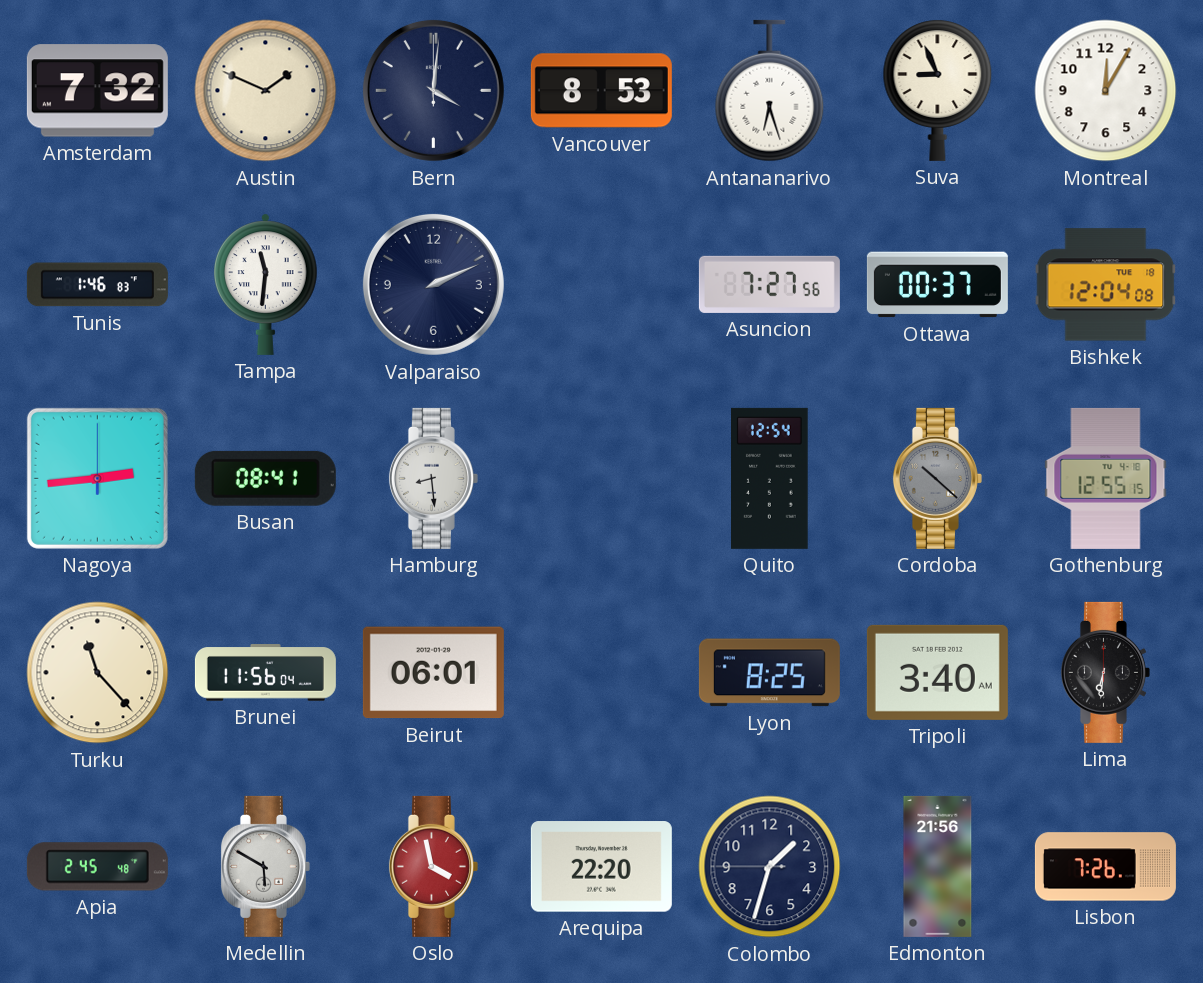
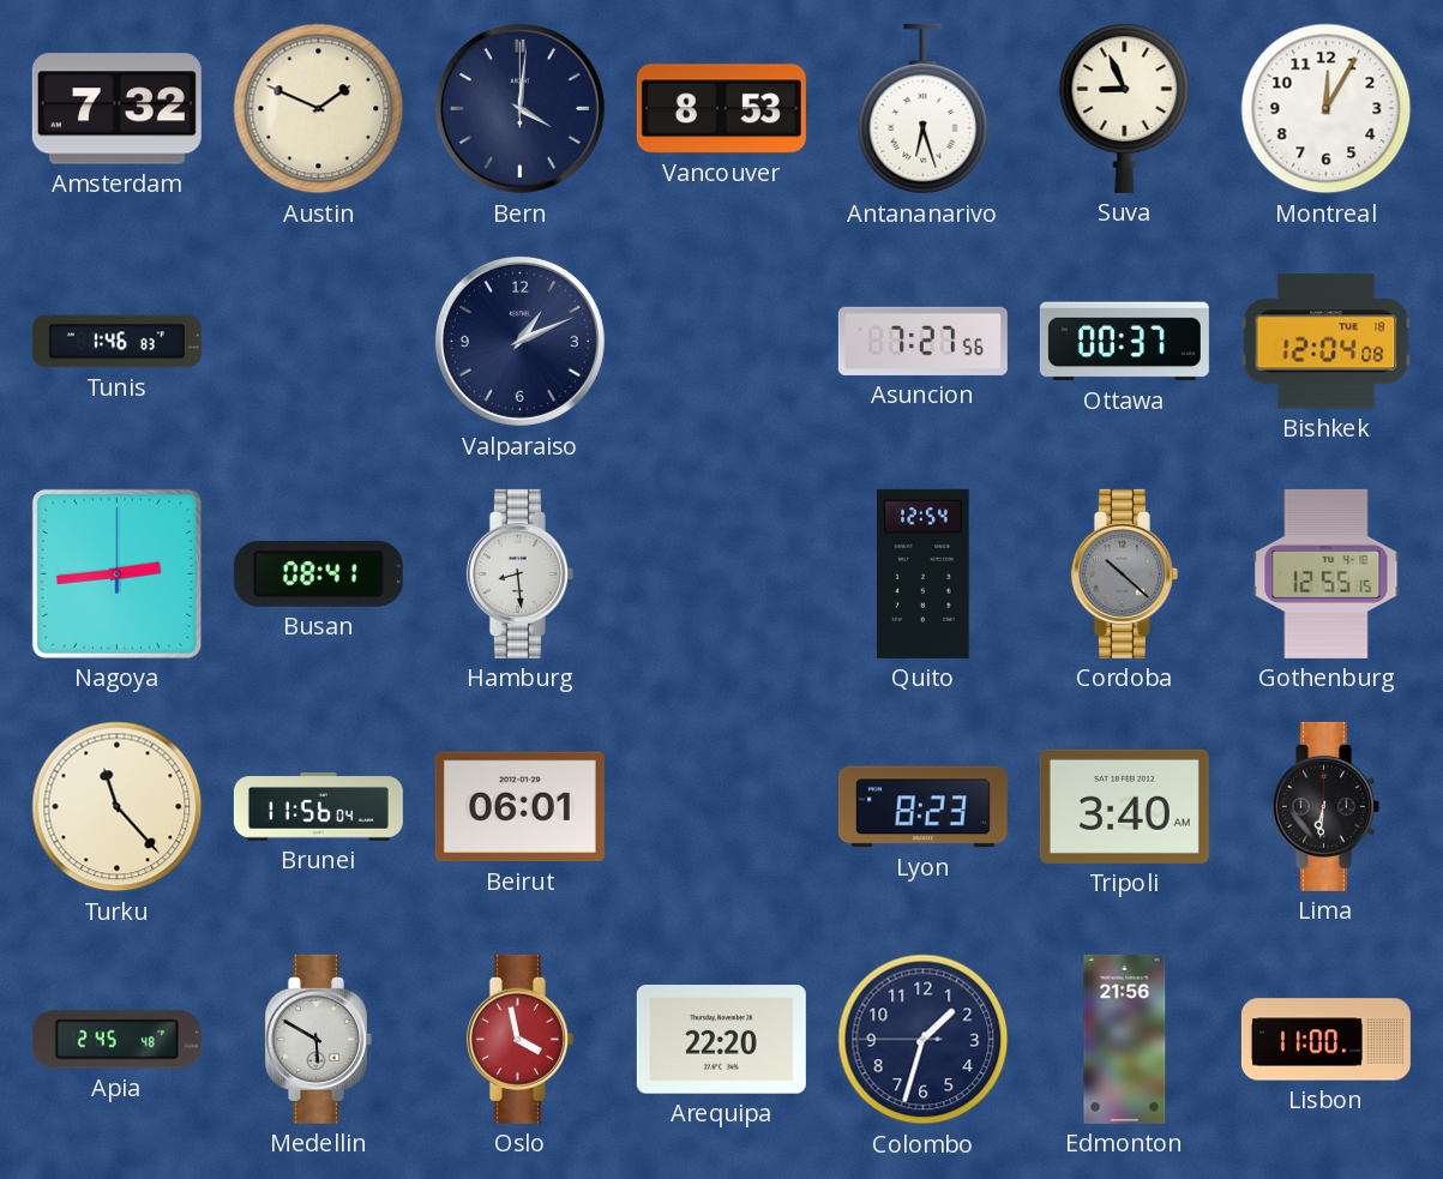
Tampa: 11:31 -> none (266, 284)
Valparaiso: 2:11 -> 1:11 (519, 341)
Lyon: 8:25 -> 8:23 (922, 807)
Lisbon: 7:26 -> 11:00 (1325, 1040)
